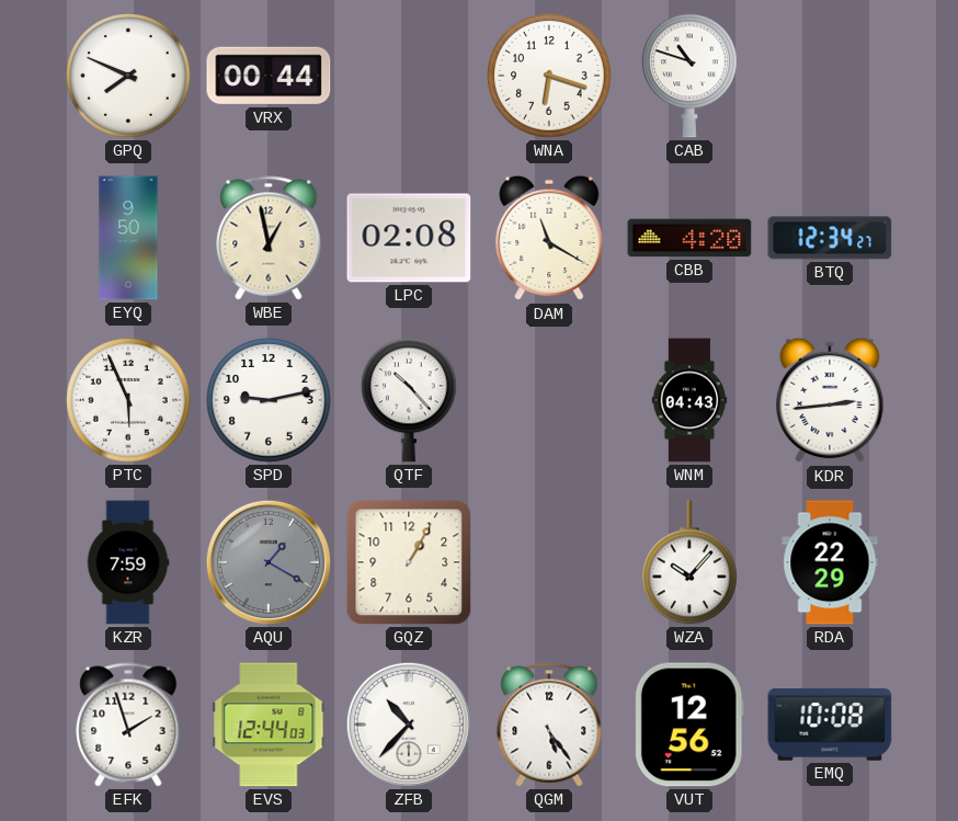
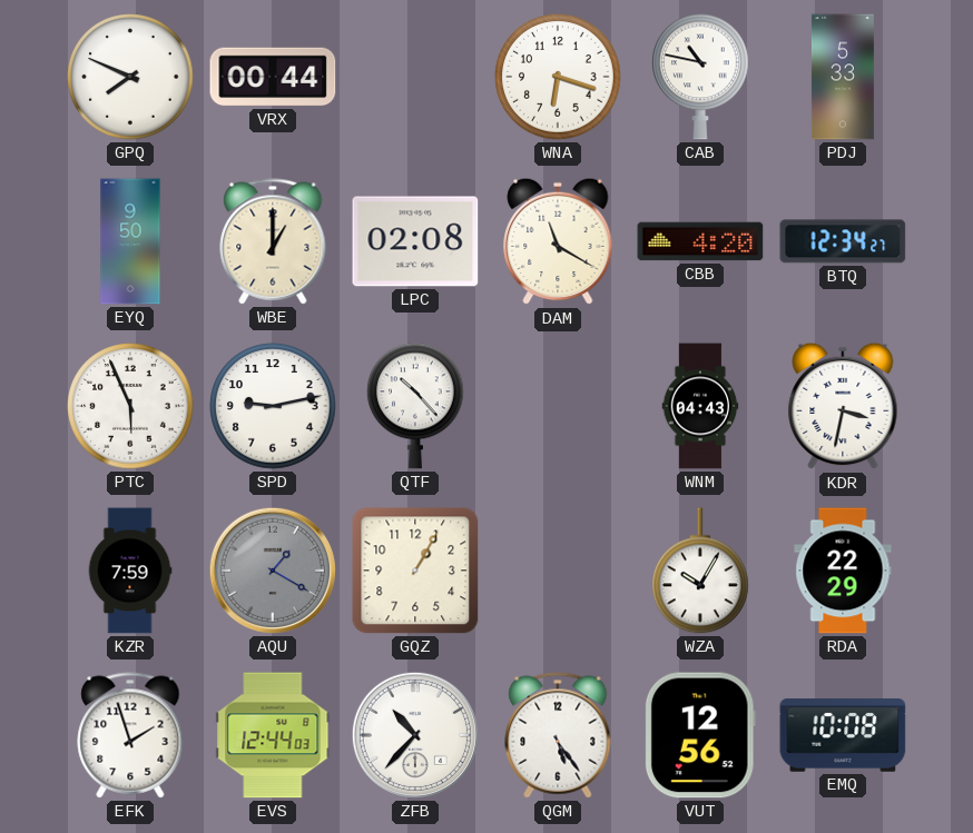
CAB: 10:48 -> 10:47 (701, 77)
PDJ: none -> 5:33 (843, 77)
WBE: 12:58 -> 1:00 (273, 241)
KDR: 2:44 -> 3:32 (843, 406)
WZA: 10:07 -> 10:05 (701, 571)
